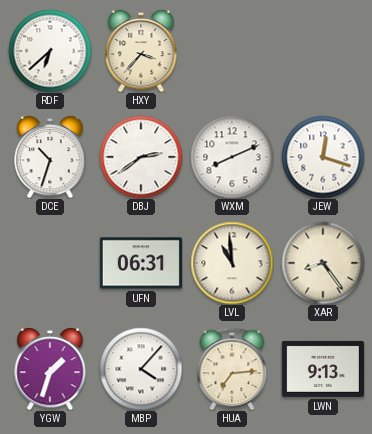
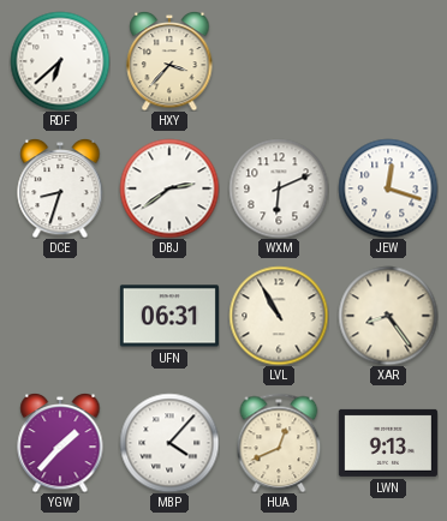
DCE: 10:33 -> 8:33 (60, 188)
WXM: 8:11 -> 6:11 (279, 188)
LVL: 10:59 -> 10:55 (279, 316)
YGW: 1:33 -> 1:37 (60, 443)
HUA: 7:14 -> 12:41 (279, 443)
